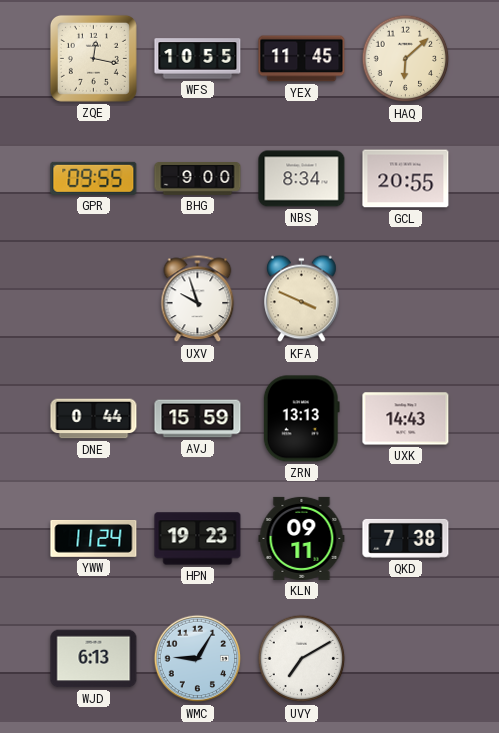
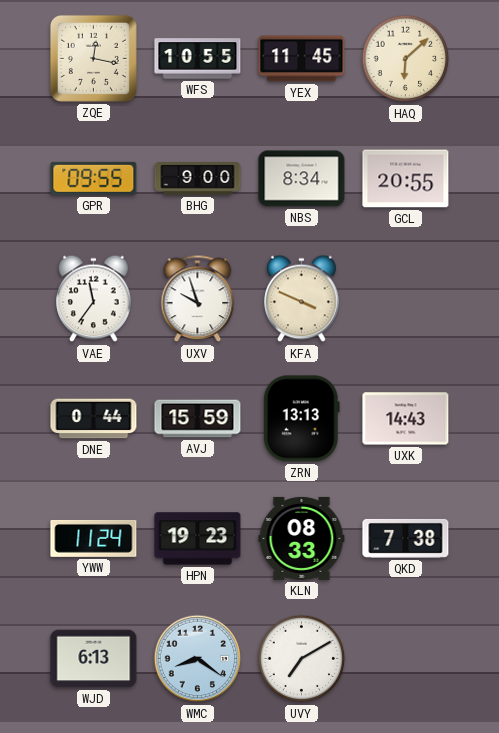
VAE: none -> 11:36 (94, 299)
KLN: 09:11 -> 08:33 (302, 538)
WMC: 9:05 -> 8:21 (198, 659)
